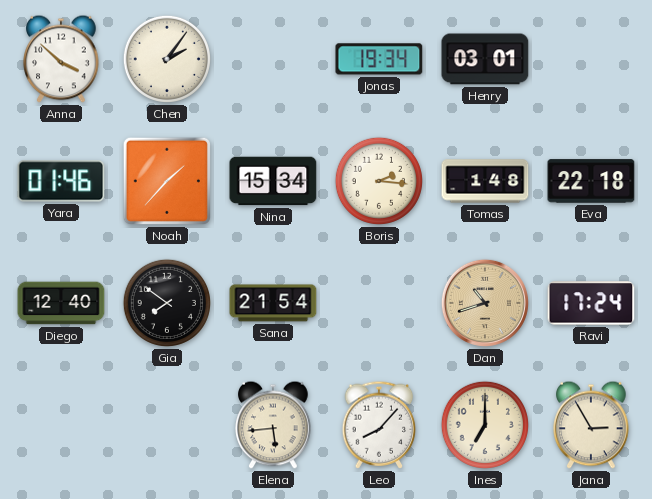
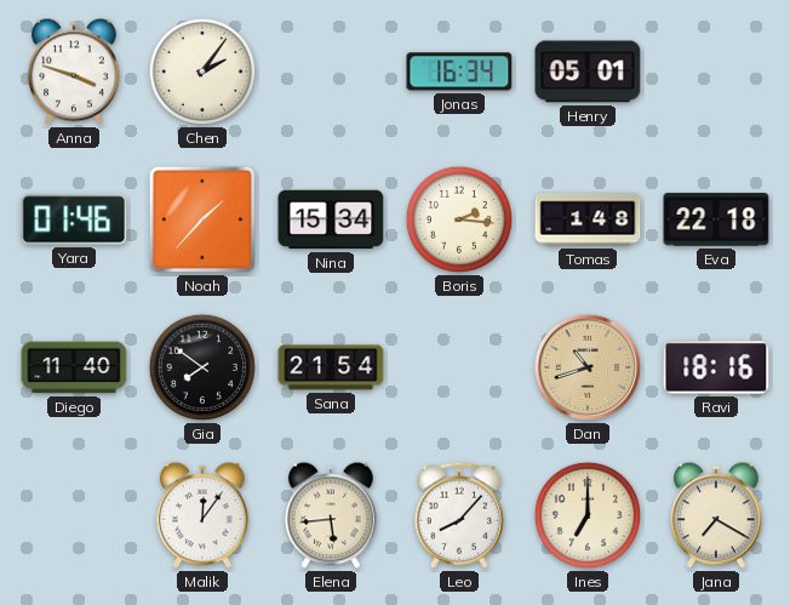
Anna: 3:52 -> 3:48 (74, 72)
Jonas: 19:34 -> 16:34 (459, 72)
Henry: 03:01 -> 05:01 (588, 72)
Diego: 12:40 -> 11:40 (74, 367)
Ravi: 17:24 -> 18:16 (716, 367)
Malik: none -> 12:06 (202, 515)
Jana: 2:55 -> 7:20 (716, 515)
